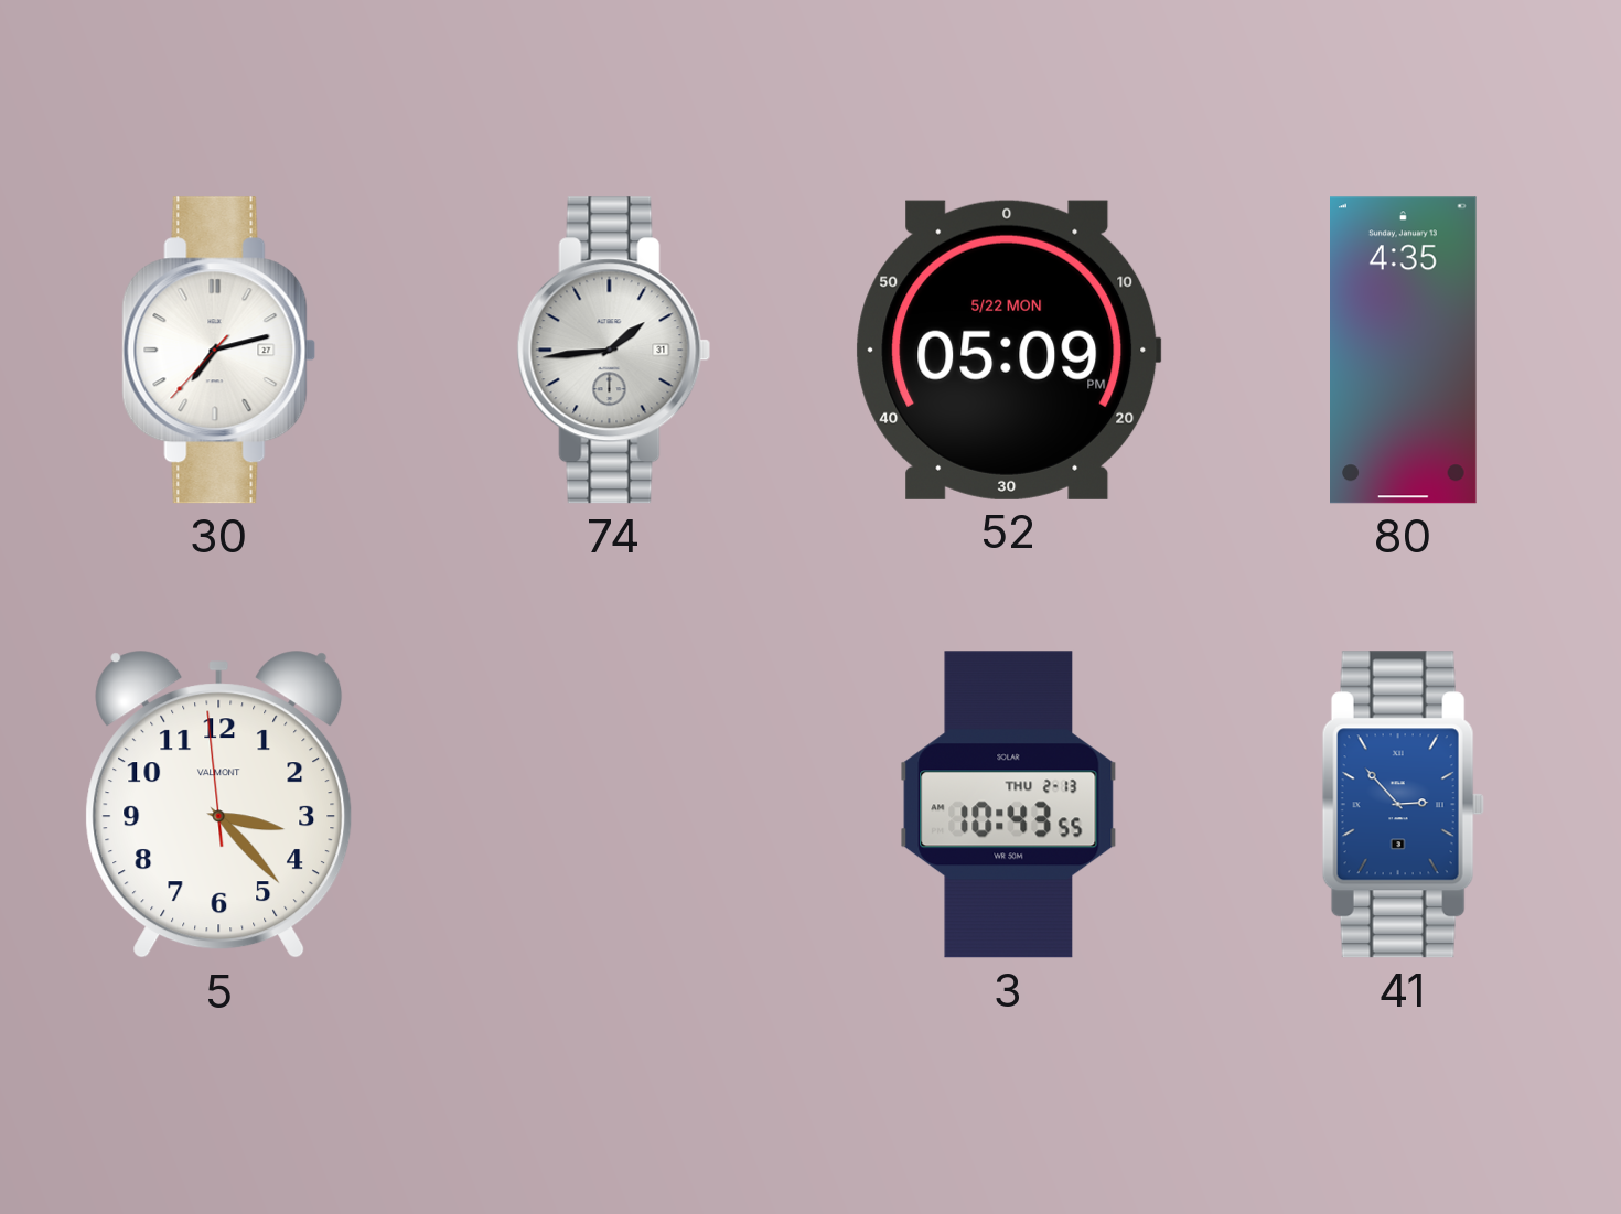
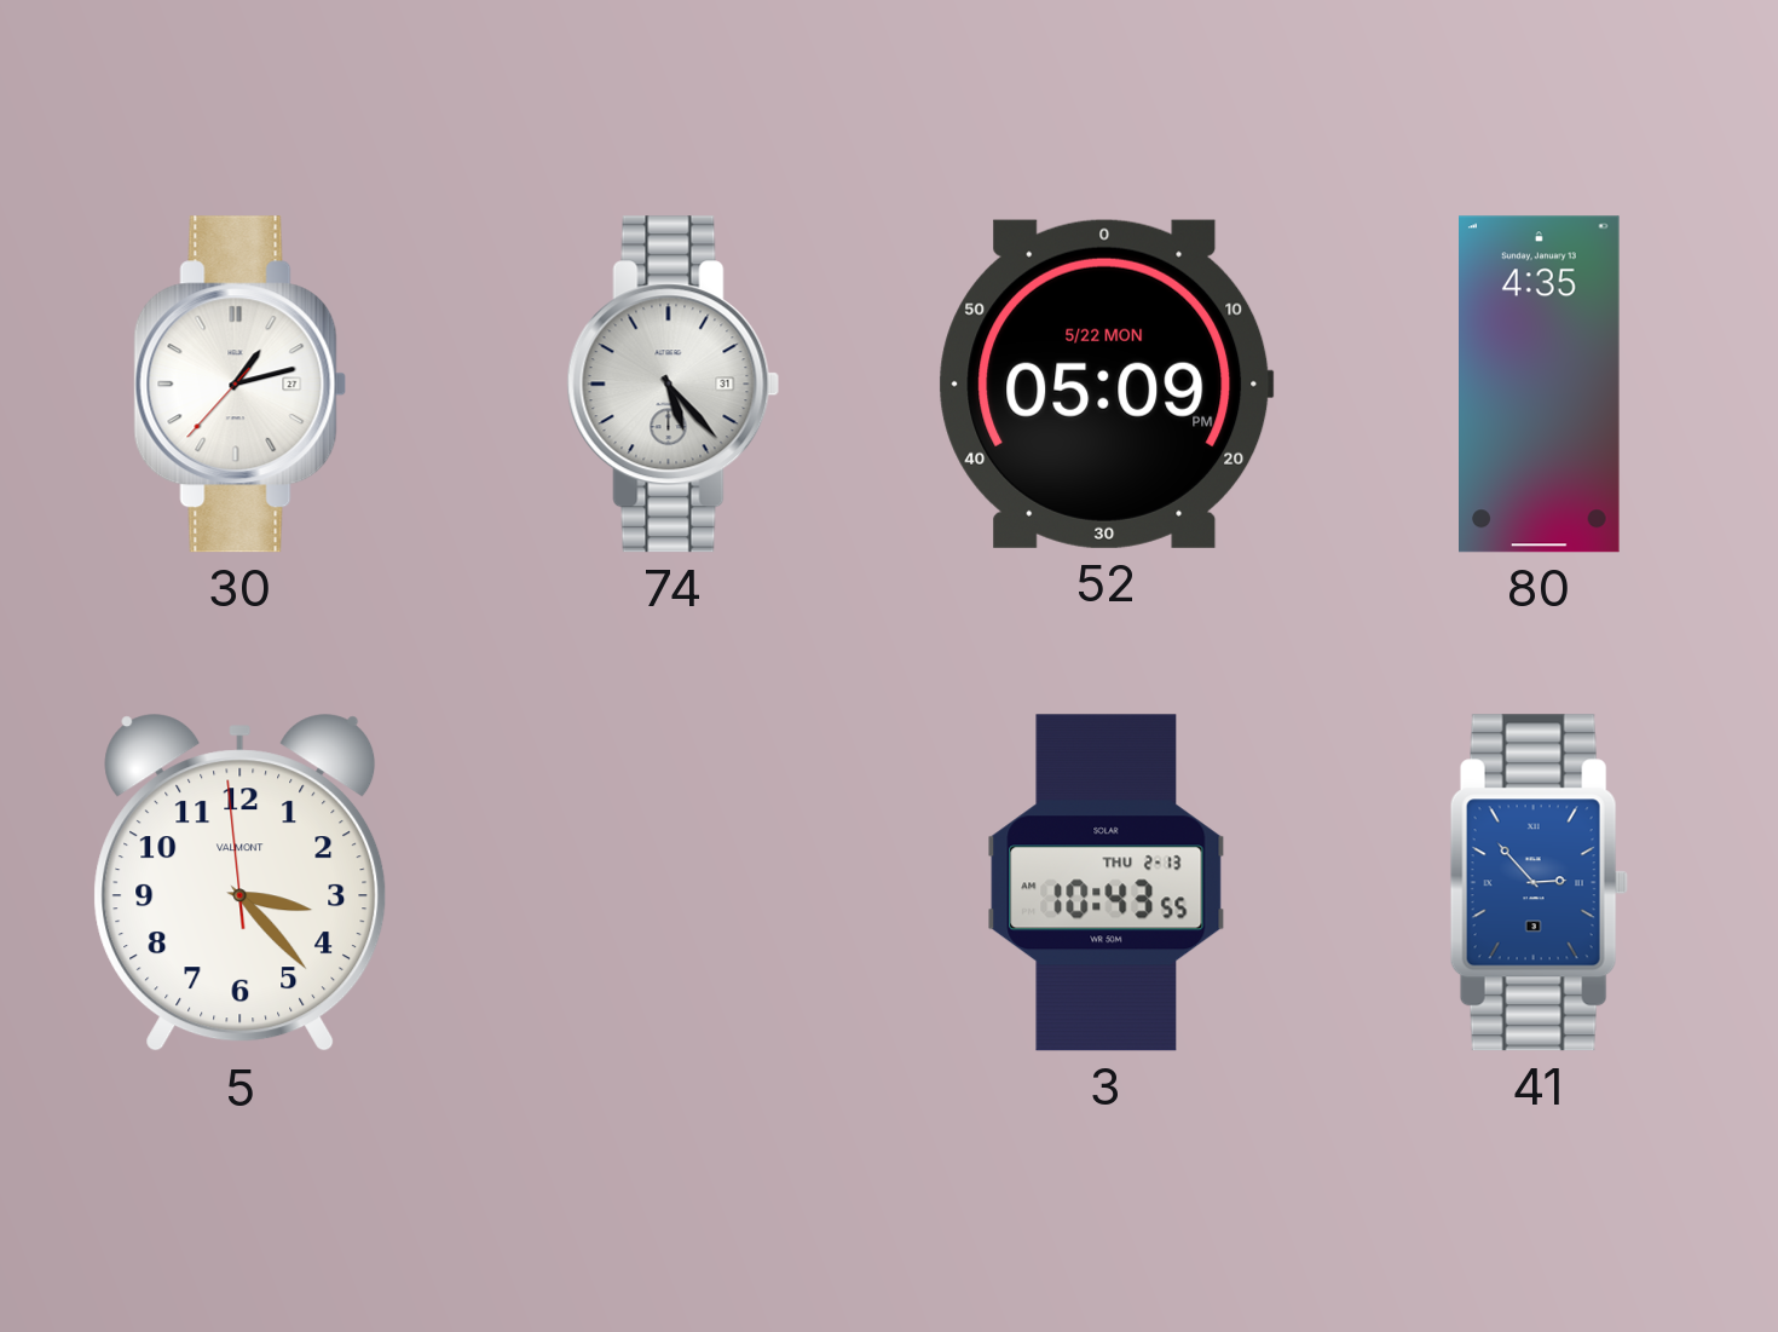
30: 7:12 -> 1:12 (241, 385)
74: 1:44 -> 5:23 (674, 385)
